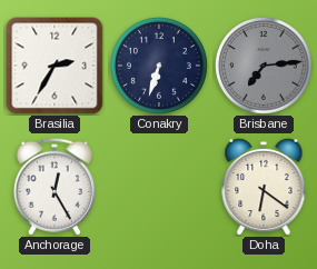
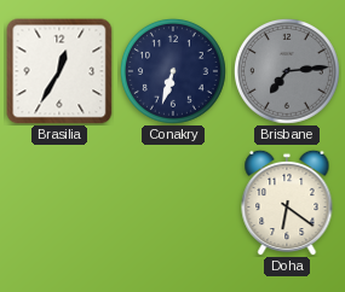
Brasilia: 2:35 -> 12:35 (59, 71)
Anchorage: 12:25 -> none (55, 187)
